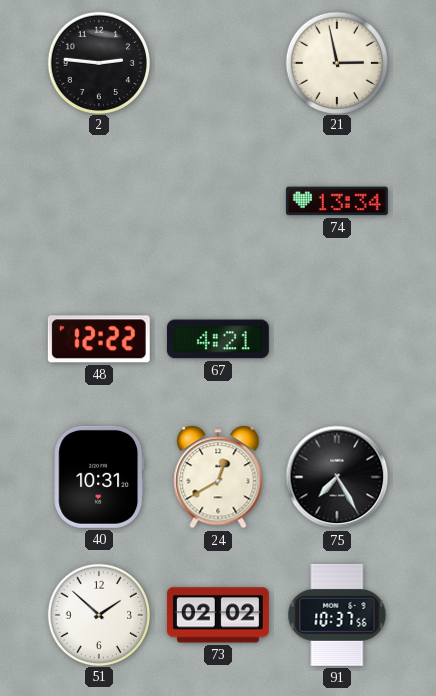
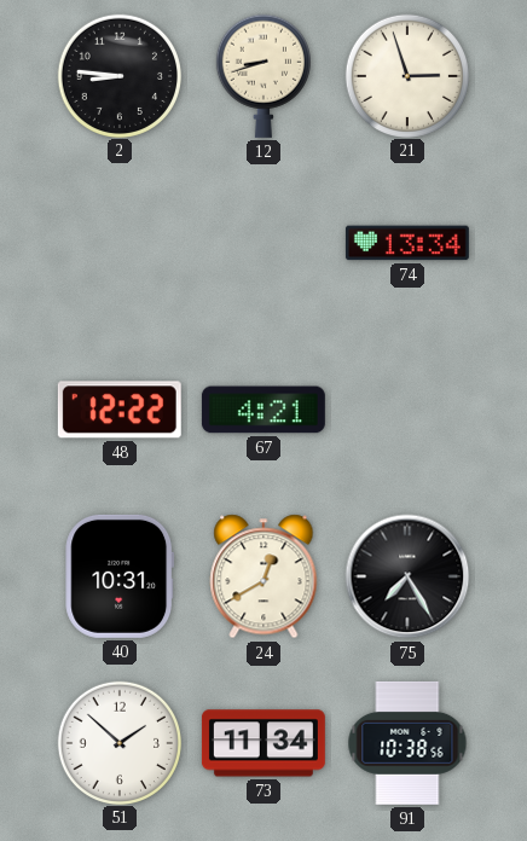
2: 2:46 -> 8:46 (118, 75)
12: none -> 8:42 (263, 76)
21: 2:58 -> 2:57 (406, 75)
73: 02:02 -> 11:34 (263, 743)
91: 10:37 -> 10:38 (407, 743)
